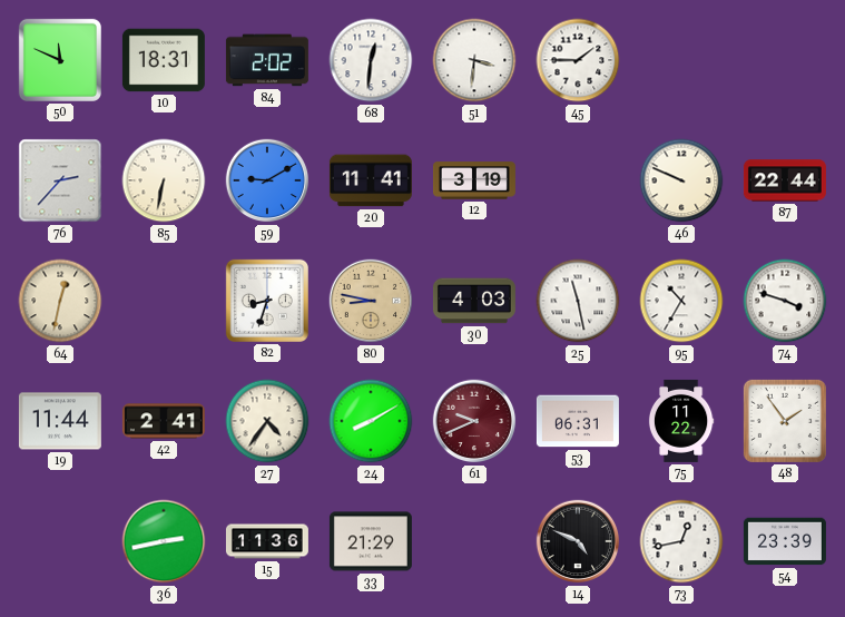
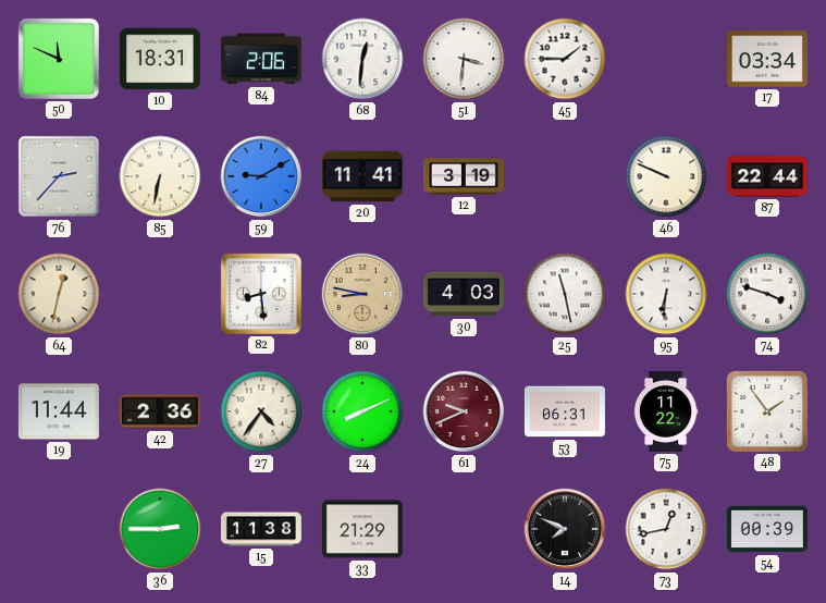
84: 2:02 -> 2:06 (261, 59)
17: none -> 03:34 (767, 59)
82: 8:33 -> 8:29 (261, 294)
95: 10:35 -> 6:31 (666, 294)
42: 2:41 -> 2:36 (160, 411)
24: 8:10 -> 8:11 (362, 411)
36: 2:43 -> 2:45 (160, 529)
15: 11:36 -> 11:38 (261, 529)
14: 4:49 -> 7:49 (565, 529)
54: 23:39 -> 00:39 (767, 529)
